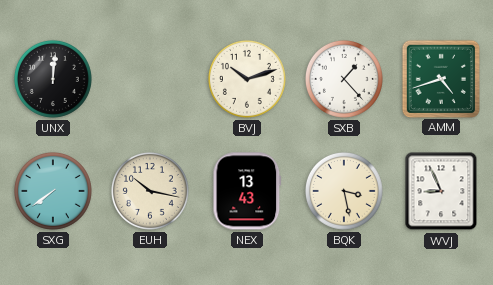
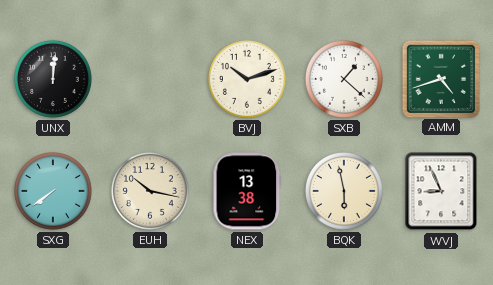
SXB: 1:23 -> 1:22 (344, 79)
NEX: 13:43 -> 13:38 (247, 191)
BQK: 3:28 -> 5:58 (344, 191)
